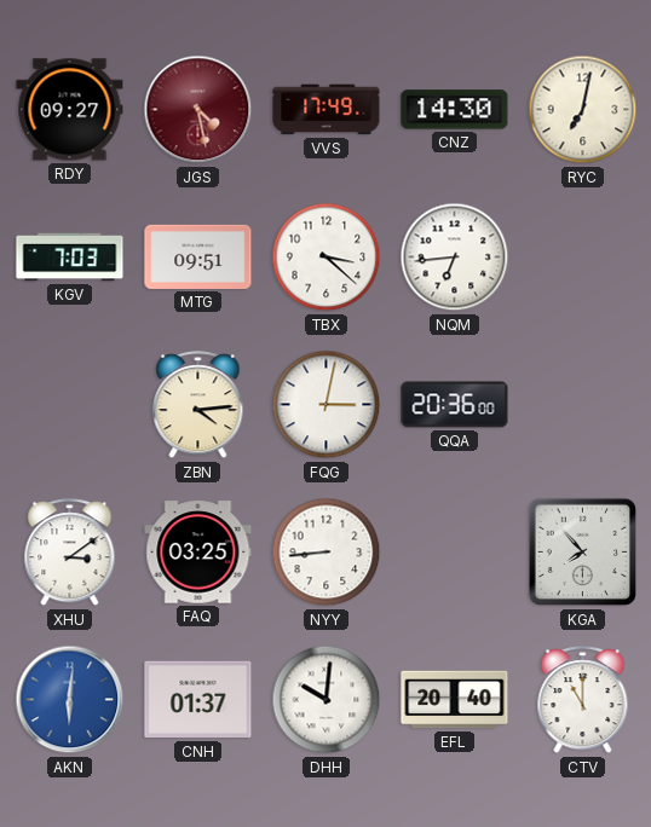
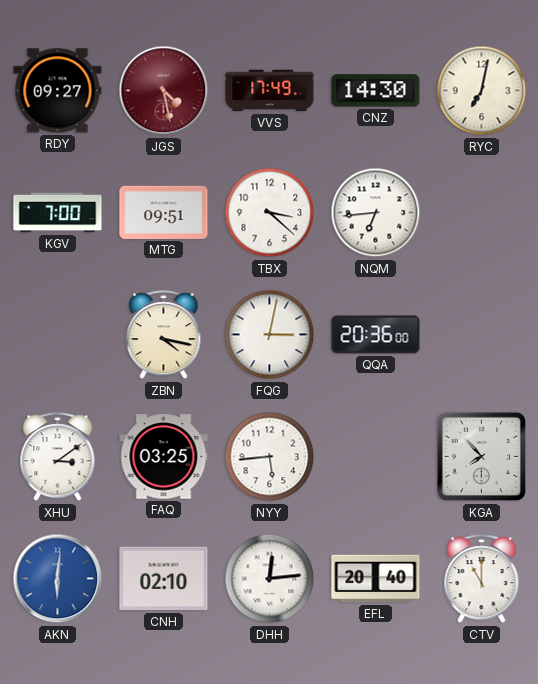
KGV: 7:03 -> 7:00 (58, 213)
ZBN: 4:14 -> 4:17 (164, 335)
NYY: 8:44 -> 5:44 (270, 457)
CNH: 01:37 -> 02:10 (164, 579)
DHH: 10:01 -> 12:14 (270, 579)
